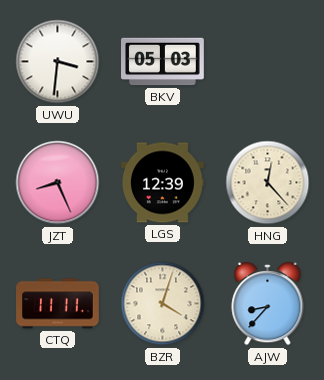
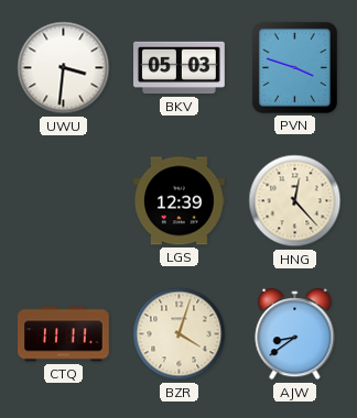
PVN: none -> 3:48 (294, 67)
JZT: 8:26 -> none (58, 183)
AJW: 8:37 -> 8:39 (295, 334)
